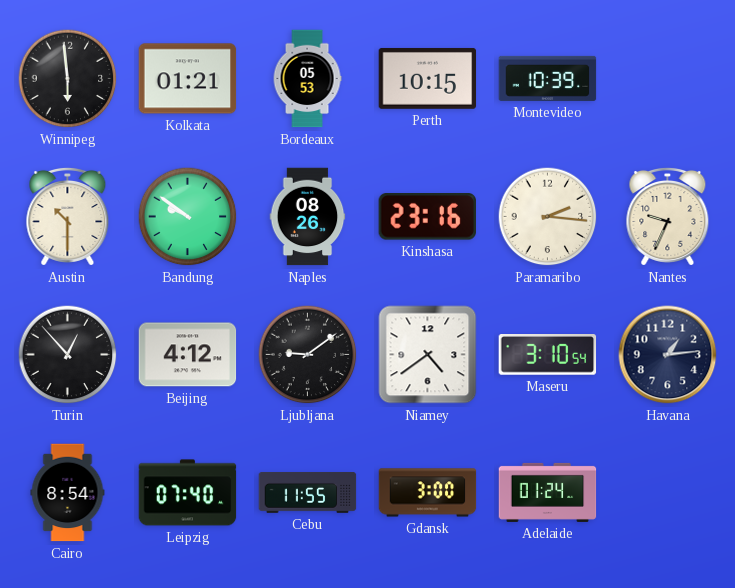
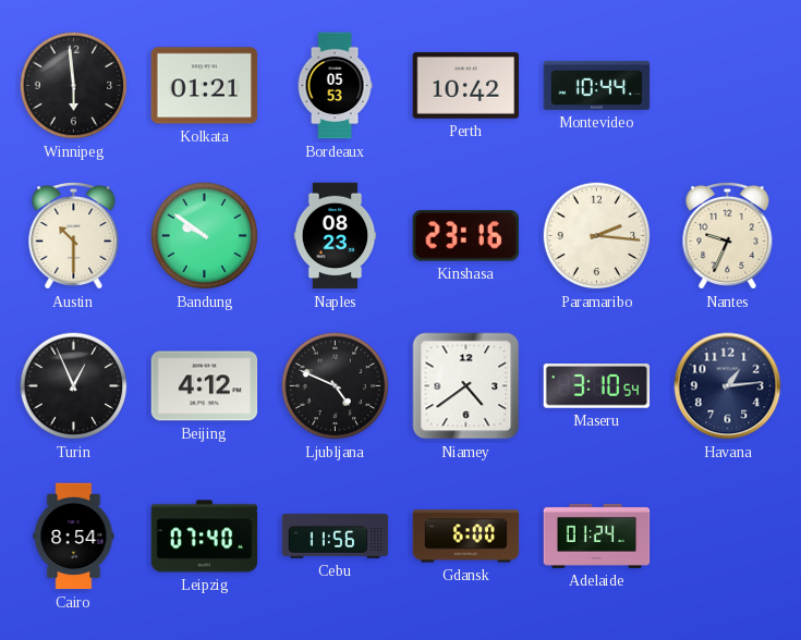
Perth: 10:15 -> 10:42 (466, 85)
Montevideo: 10:39 -> 10:44 (597, 85)
Naples: 08:26 -> 08:23 (336, 236)
Turin: 12:53 -> 12:56 (74, 386)
Ljubljana: 9:09 -> 4:49 (336, 386)
Cebu: 11:55 -> 11:56 (336, 537)
Gdansk: 3:00 -> 6:00 (466, 537)
